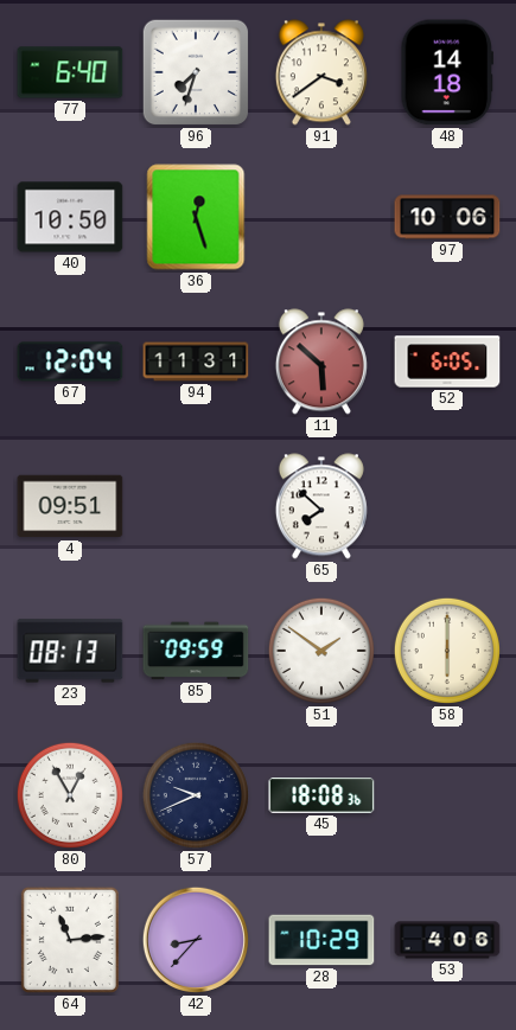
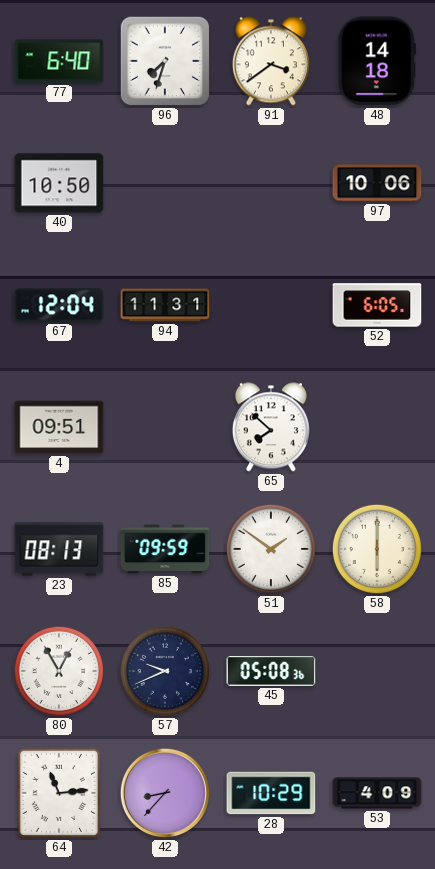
36: 12:27 -> none (196, 217)
11: 5:52 -> none (321, 362)
45: 18:08 -> 05:08 (271, 671)
53: 4:06 -> 4:09 (377, 793)
